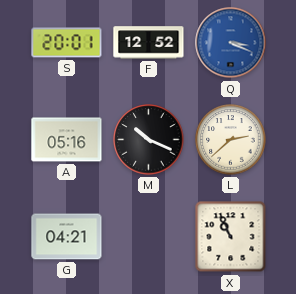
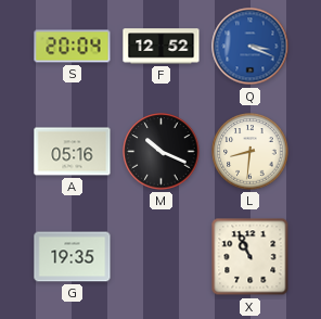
S: 20:01 -> 20:04 (73, 47)
L: 2:38 -> 8:31 (251, 152)
G: 04:21 -> 19:35 (73, 257)
